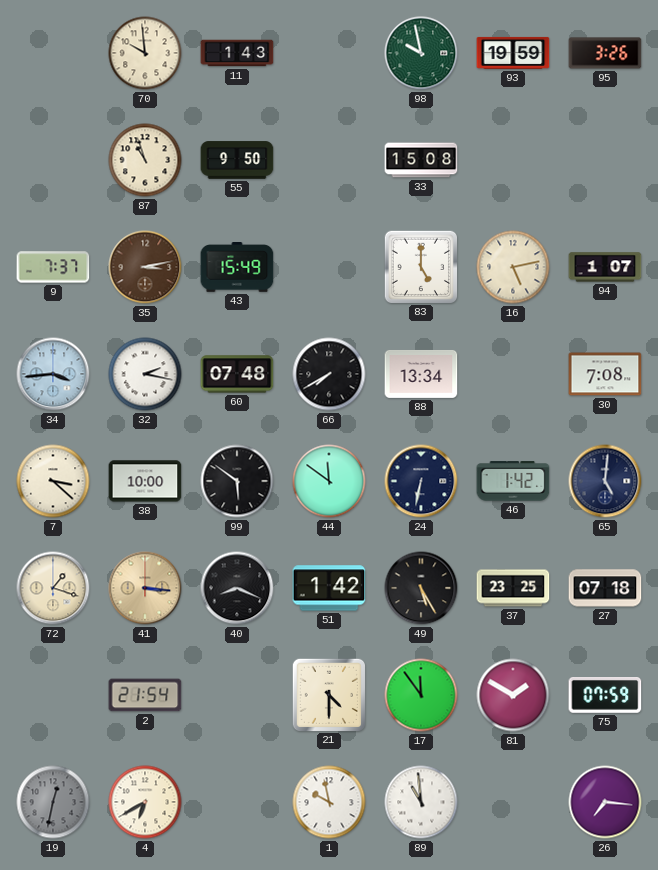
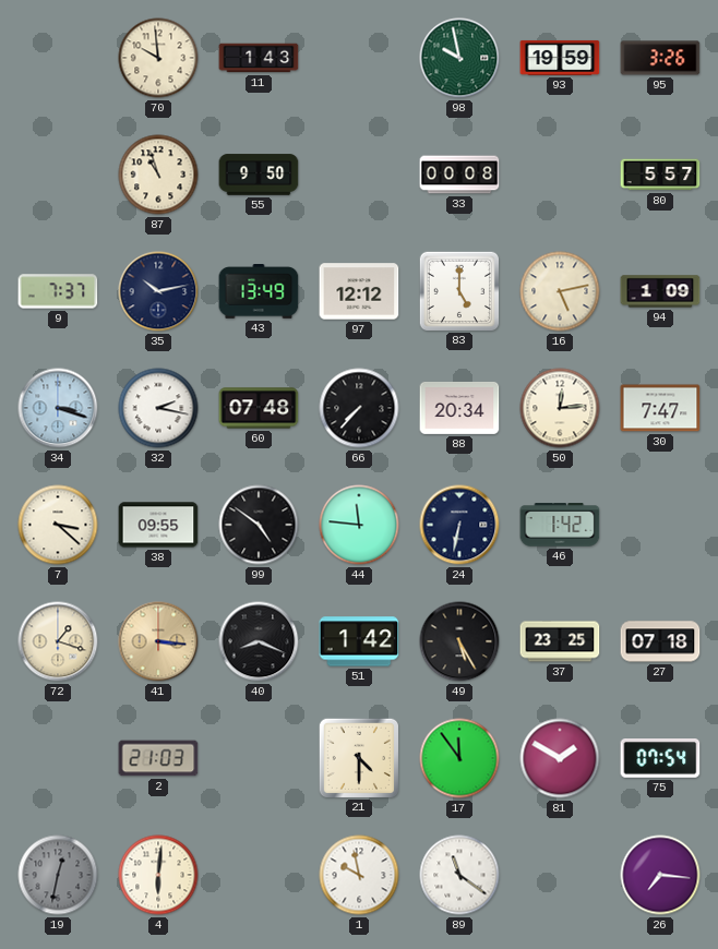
33: 15:08 -> 00:08 (459, 175)
80: none -> 5:57 (660, 175)
35: 3:13 -> 10:13 (158, 291)
35 dial: brown -> navy (158, 291)
43: 15:49 -> 13:49 (259, 292)
97: none -> 12:12 (359, 291)
94: 1:07 -> 1:09 (660, 291)
34: 3:44 -> 3:18 (58, 408)
66: 7:40 -> 7:37 (359, 408)
88: 13:34 -> 20:34 (459, 408)
50: none -> 12:14 (560, 408)
30: 7:08 -> 7:47 (660, 408)
38: 10:00 -> 09:55 (158, 525)
99: 5:51 -> 4:51 (259, 525)
44: 11:51 -> 11:46 (359, 525)
65: 5:01 -> none (605, 481)
2: 21:54 -> 21:03 (158, 758)
75: 07:59 -> 07:54 (660, 759)
4: 6:40 -> 6:01 (158, 875)
89: 10:59 -> 11:21 (459, 875)
